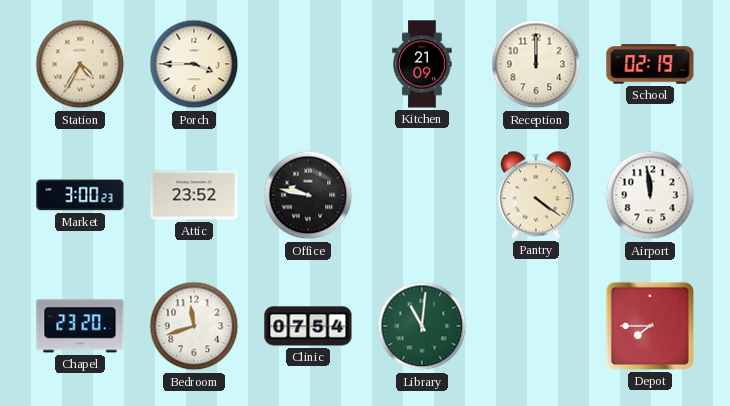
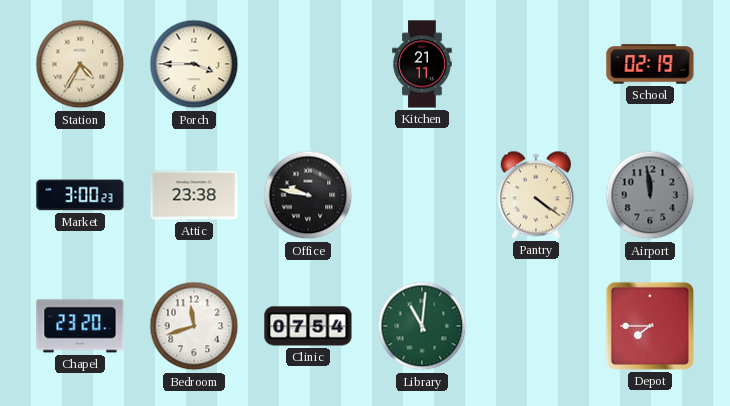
Kitchen: 21:09 -> 21:11 (422, 64)
Reception: 12:00 -> none (536, 64)
Attic: 23:52 -> 23:38 (194, 195)
Airport dial: white -> grey (650, 195)
